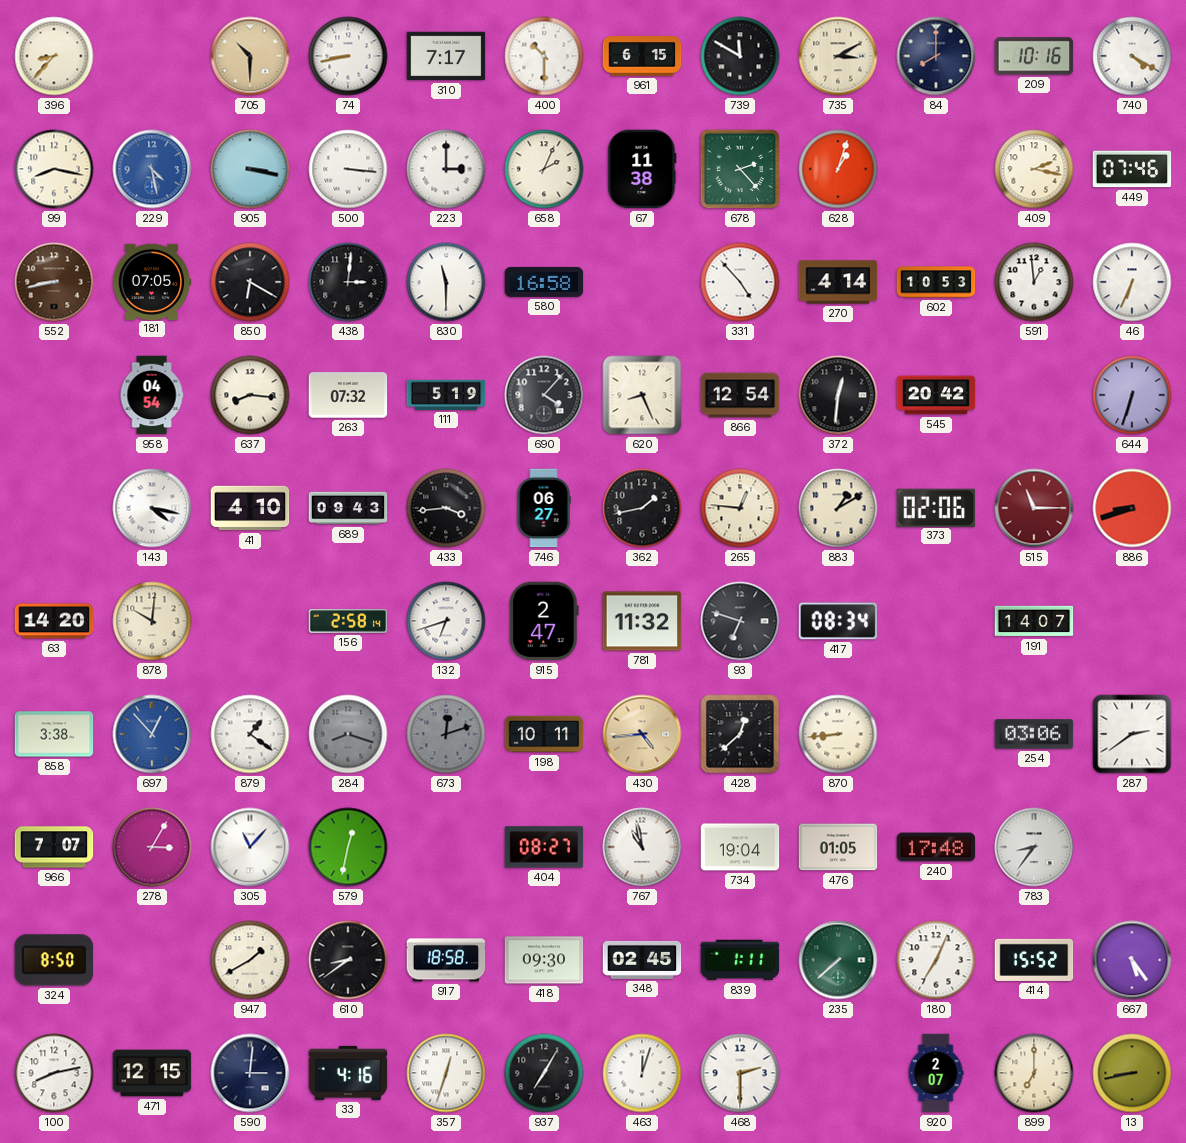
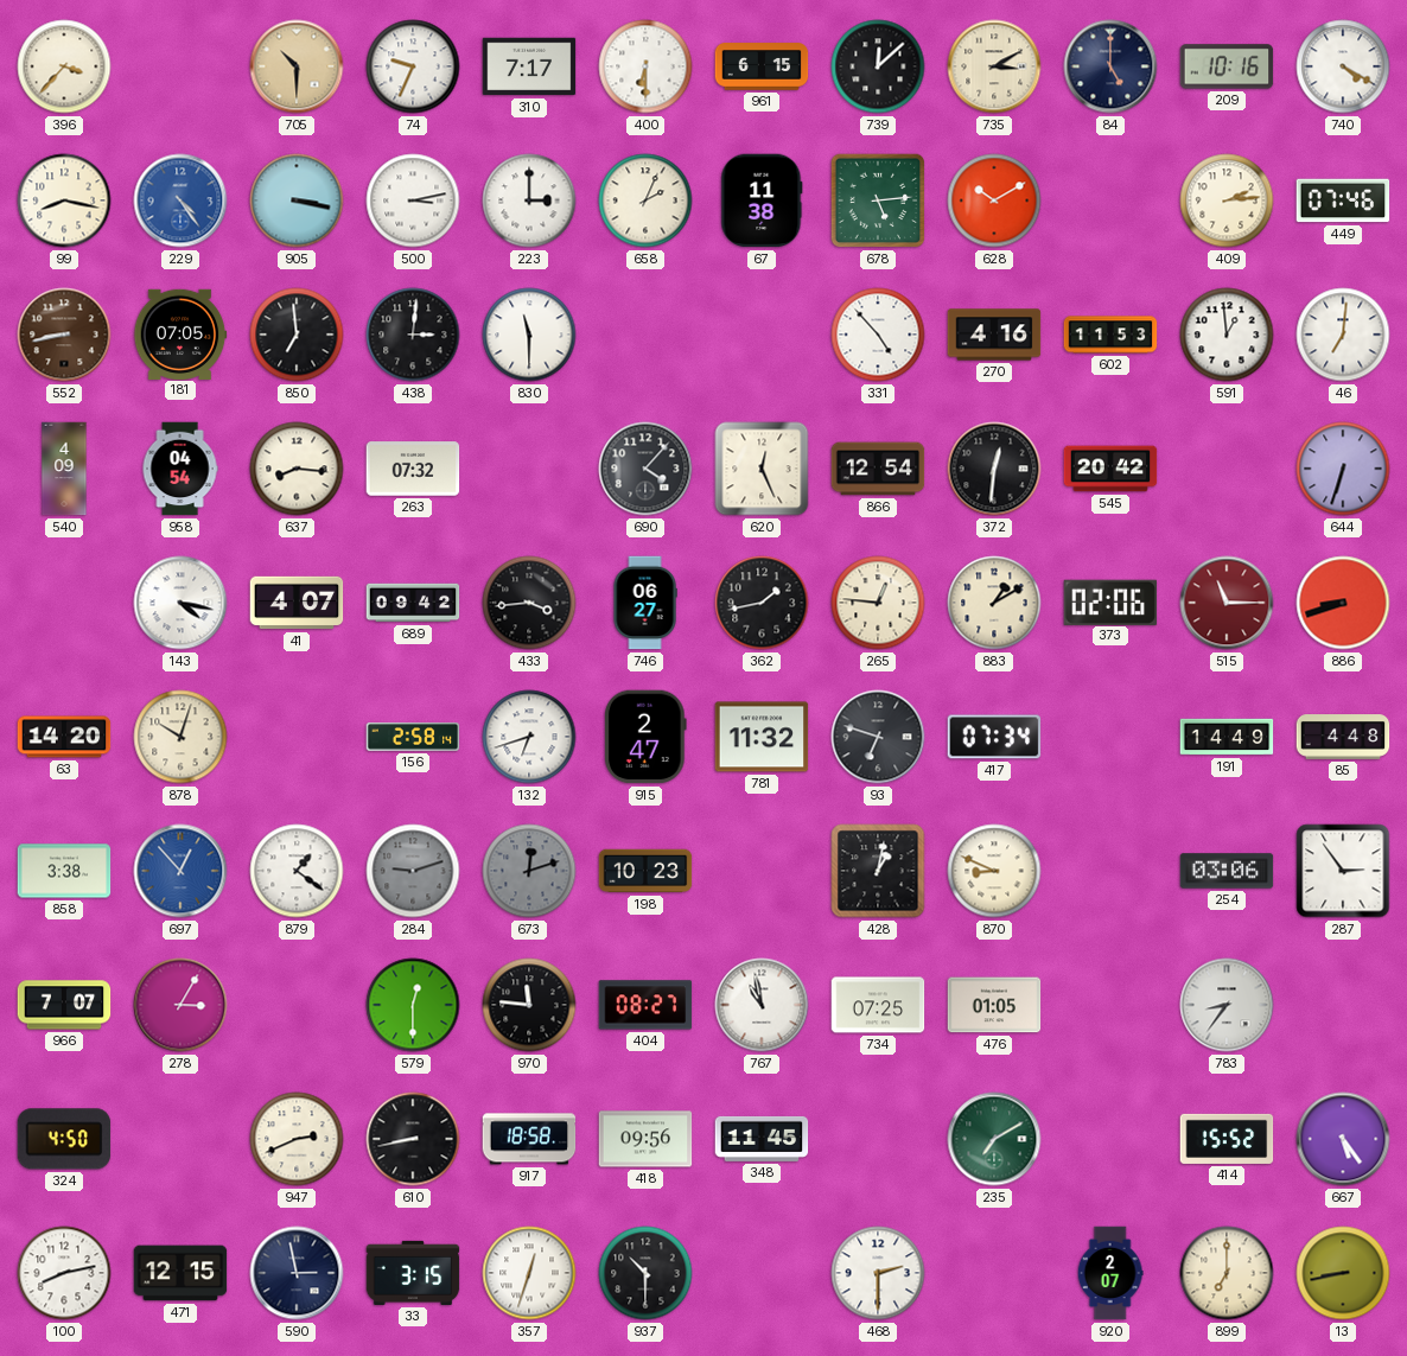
396: 8:37 -> 3:37 (64, 66)
74: 8:43 -> 9:34 (413, 66)
400: 10:30 -> 6:30 (645, 66)
739: 11:50 -> 12:08 (878, 66)
84: 8:00 -> 5:00 (1110, 66)
229: 4:28 -> 4:24 (180, 200)
500: 3:16 -> 3:13 (413, 200)
678: 2:23 -> 5:14 (878, 200)
628: 1:03 -> 10:10 (994, 200)
409: 2:17 -> 2:14 (1227, 200)
850: 6:20 -> 6:59 (297, 335)
580: 16:58 -> none (544, 282)
270: 4:14 -> 4:16 (994, 335)
602: 10:53 -> 11:53 (1110, 335)
46: 6:34 -> 7:01 (1343, 335)
540: none -> 4:09 (64, 469)
111: 5:19 -> none (446, 395)
620: 8:26 -> 12:26 (762, 469)
41: 4:10 -> 4:07 (297, 603)
689: 09:43 -> 09:42 (413, 603)
878: 10:01 -> 10:03 (180, 737)
417: 08:34 -> 07:34 (994, 737)
191: 14:07 -> 14:49 (1227, 737)
85: none -> 4:48 (1343, 737)
284: 8:18 -> 9:12 (413, 871)
198: 10:11 -> 10:23 (645, 871)
430: 4:44 -> none (642, 734)
428: 12:38 -> 1:02 (878, 871)
870: 8:44 -> 8:49 (994, 871)
287: 2:39 -> 2:54 (1343, 871)
305: 11:07 -> none (250, 847)
579: 12:32 -> 12:30 (413, 1005)
970: none -> 11:46 (529, 1005)
734: 19:04 -> 07:25 (878, 1005)
240: 17:48 -> none (936, 847)
324: 8:50 -> 4:50 (64, 1139)
947: 1:40 -> 2:41 (297, 1139)
610: 8:39 -> 8:43 (413, 1139)
418: 09:30 -> 09:56 (645, 1139)
348: 02:45 -> 11:45 (762, 1139)
839: 1:11 -> none (740, 960)
235: 7:38 -> 7:10 (994, 1139)
180: 7:04 -> none (936, 960)
590: 3:01 -> 2:58 (297, 1273)
33: 4:16 -> 3:15 (413, 1273)
937: 7:05 -> 10:30 (645, 1273)
463: 12:03 -> none (642, 1073)
